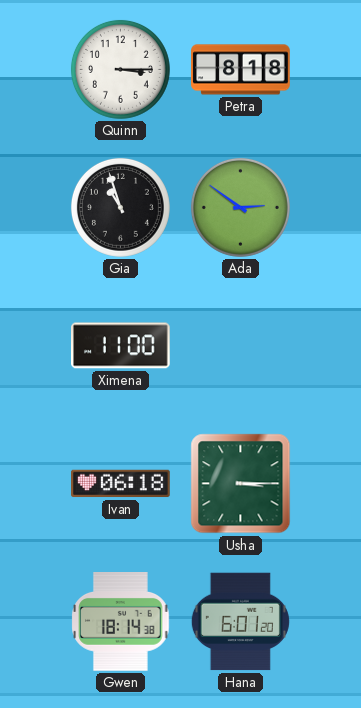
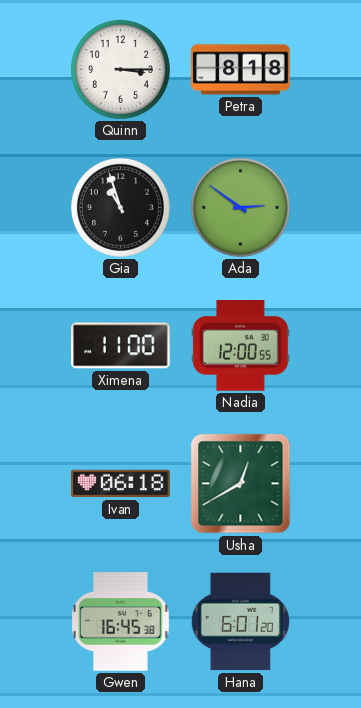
Nadia: none -> 12:00 (241, 346)
Usha: 3:15 -> 12:40 (241, 484)
Gwen: 18:14 -> 16:45 (121, 622)
